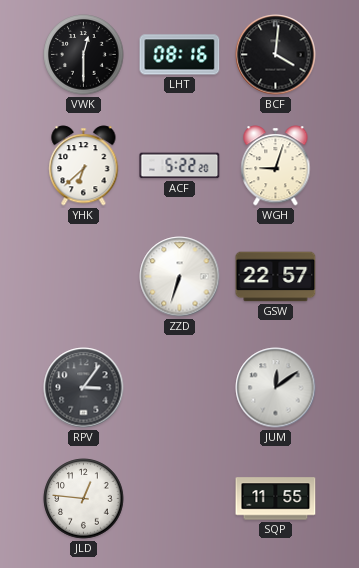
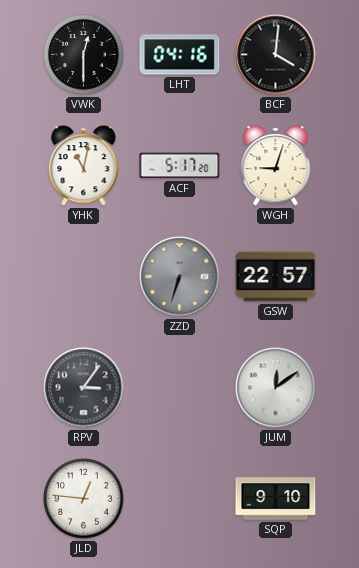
LHT: 08:16 -> 04:16 (180, 55)
YHK: 6:38 -> 11:02 (84, 166)
ACF: 5:22 -> 5:17 (180, 166)
ZZD dial: white -> grey (180, 277)
SQP: 11:55 -> 9:10 (276, 499)
